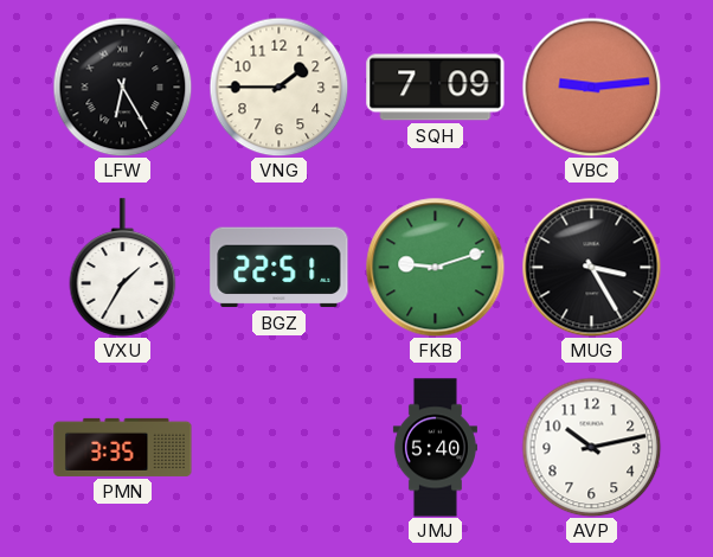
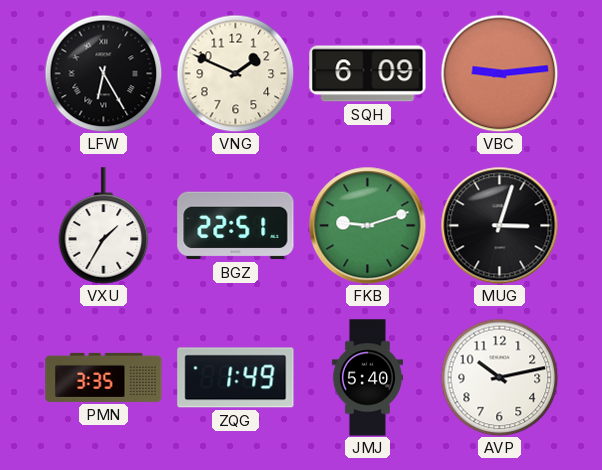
VNG: 1:45 -> 1:49 (235, 73)
SQH: 7:09 -> 6:09 (368, 74)
MUG: 3:25 -> 3:03 (499, 225)
ZQG: none -> 1:49 (236, 378)
